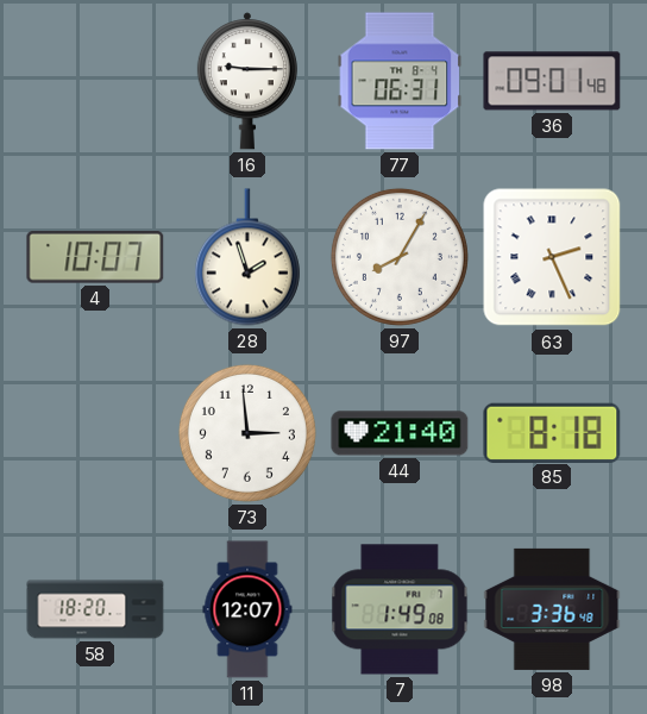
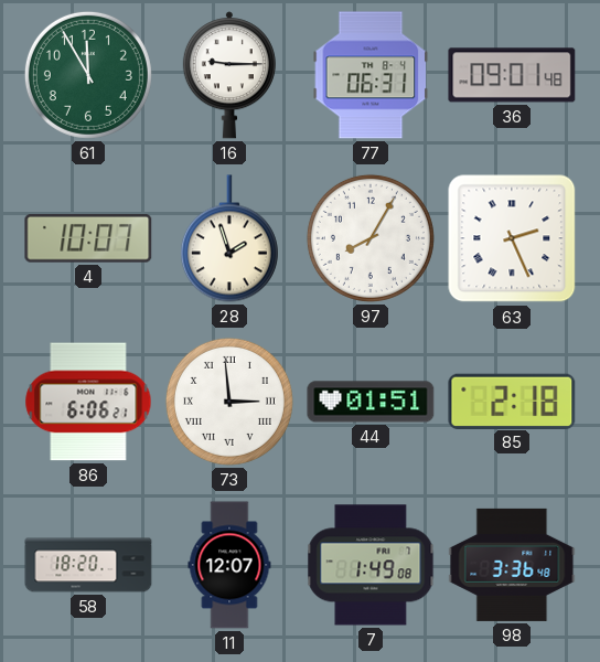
61: none -> 11:55 (88, 75)
86: none -> 6:06 (88, 402)
73 numerals: Arabic -> Roman (229, 402)
44: 21:40 -> 01:51 (371, 402)
85: 8:18 -> 2:18 (512, 401)
